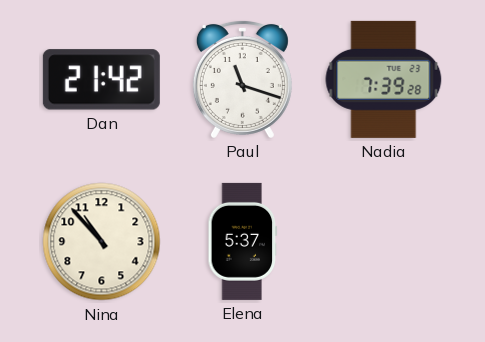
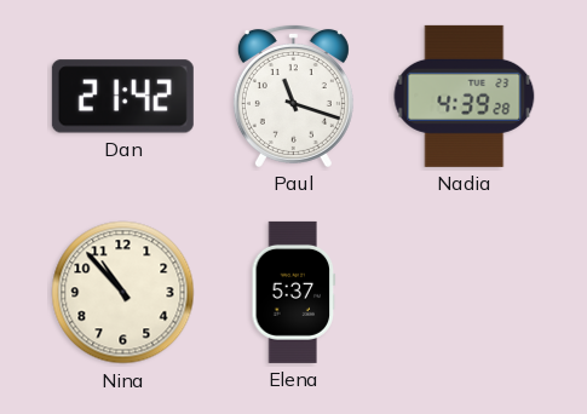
Nadia: 7:39 -> 4:39 (465, 96)
